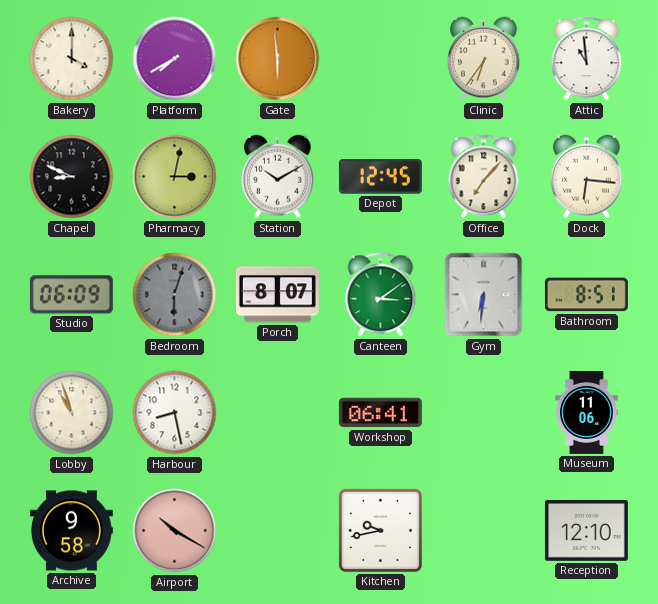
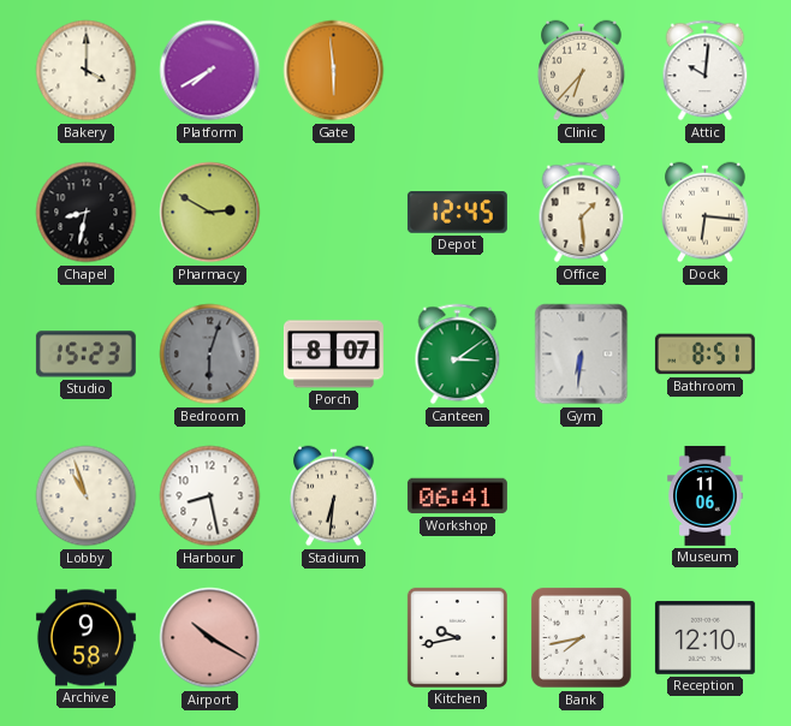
Clinic: 6:36 -> 6:37 (582, 71)
Attic: 10:59 -> 10:01 (706, 71)
Chapel: 8:49 -> 8:32 (87, 213)
Pharmacy: 3:02 -> 2:50 (210, 213)
Station: 10:10 -> none (278, 177)
Office: 7:07 -> 1:29 (582, 213)
Studio: 06:09 -> 15:23 (85, 355)
Stadium: none -> 6:31 (334, 496)
Bank: none -> 7:43 (581, 637)
